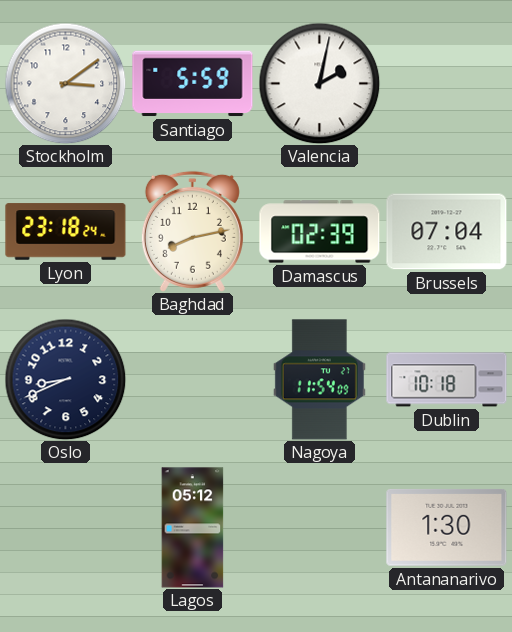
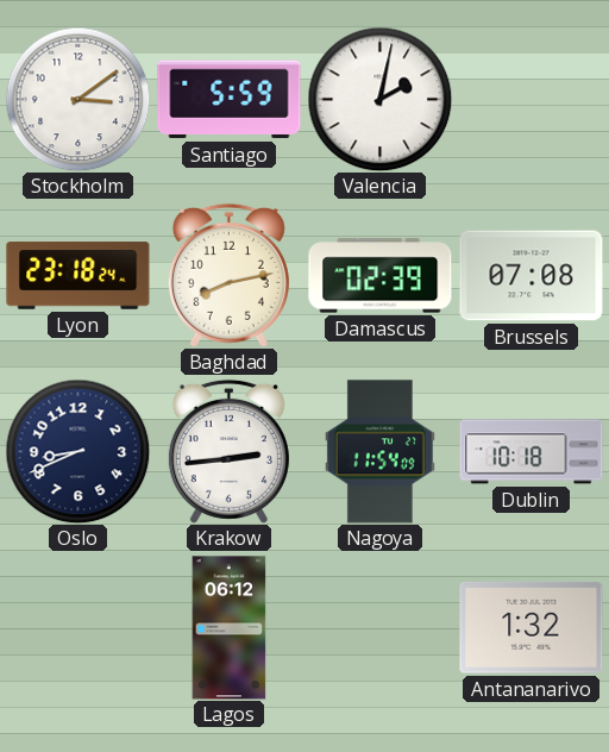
Brussels: 07:04 -> 07:08 (532, 276)
Krakow: none -> 2:44 (228, 451)
Lagos: 05:12 -> 06:12 (230, 628)
Antananarivo: 1:30 -> 1:32 (532, 627)
